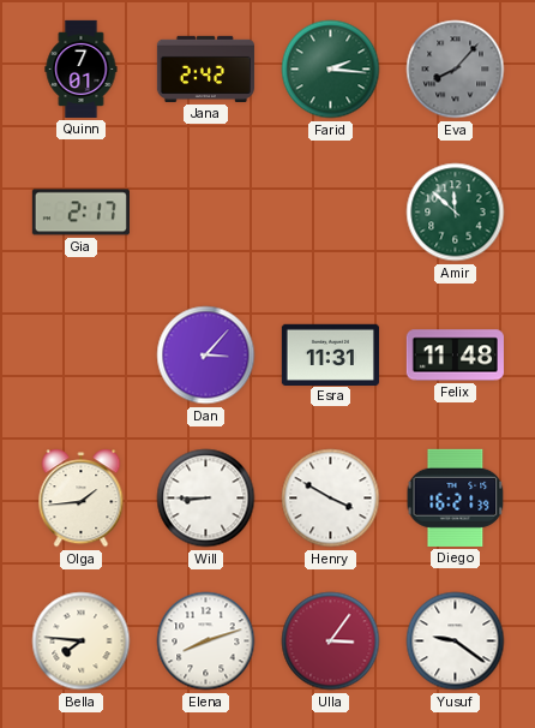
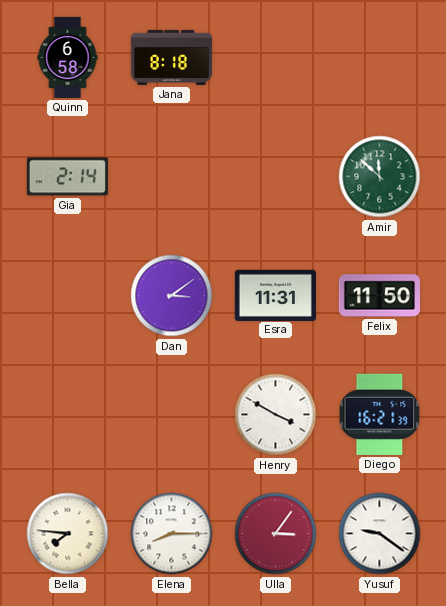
Quinn: 7:01 -> 6:58 (68, 57)
Jana: 2:42 -> 8:18 (171, 57)
Farid: 2:16 -> none (331, 70)
Eva: 8:07 -> none (456, 70)
Gia: 2:17 -> 2:14 (67, 177)
Dan: 3:07 -> 3:09 (172, 296)
Felix: 11:48 -> 11:50 (379, 296)
Olga: 1:44 -> none (82, 499)
Will: 8:45 -> none (206, 499)
Elena: 8:12 -> 8:15 (172, 534)
